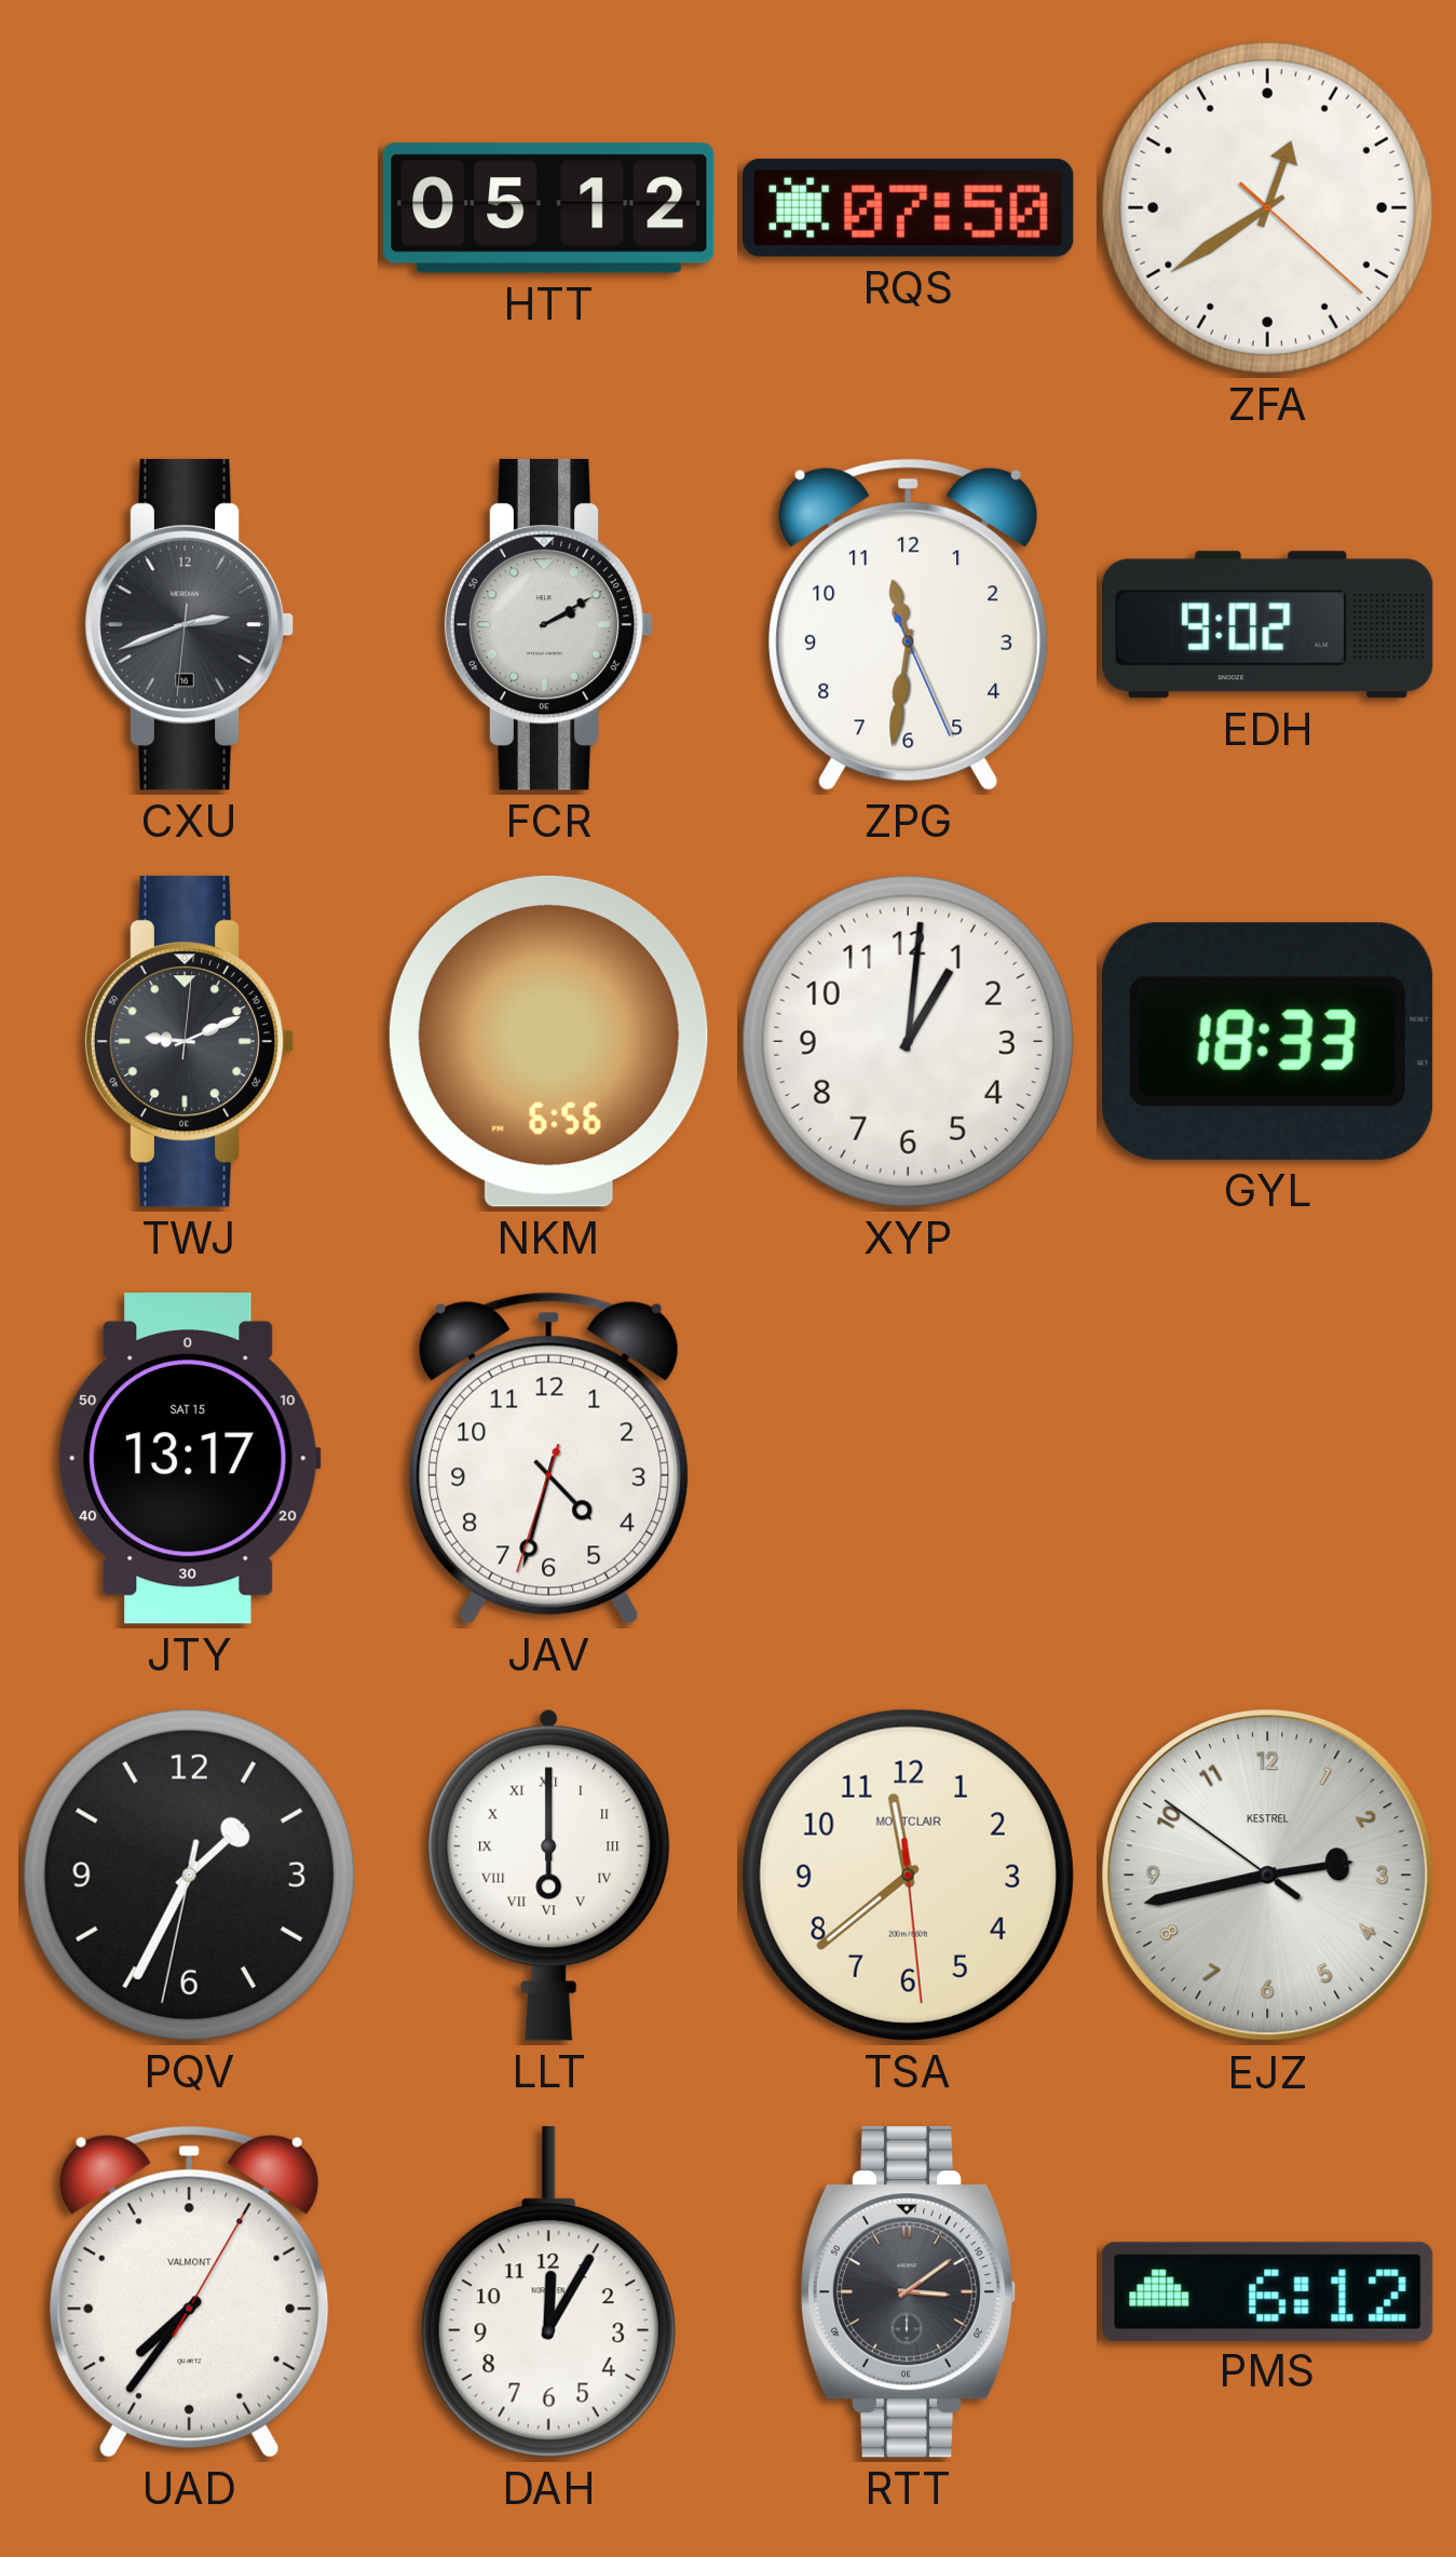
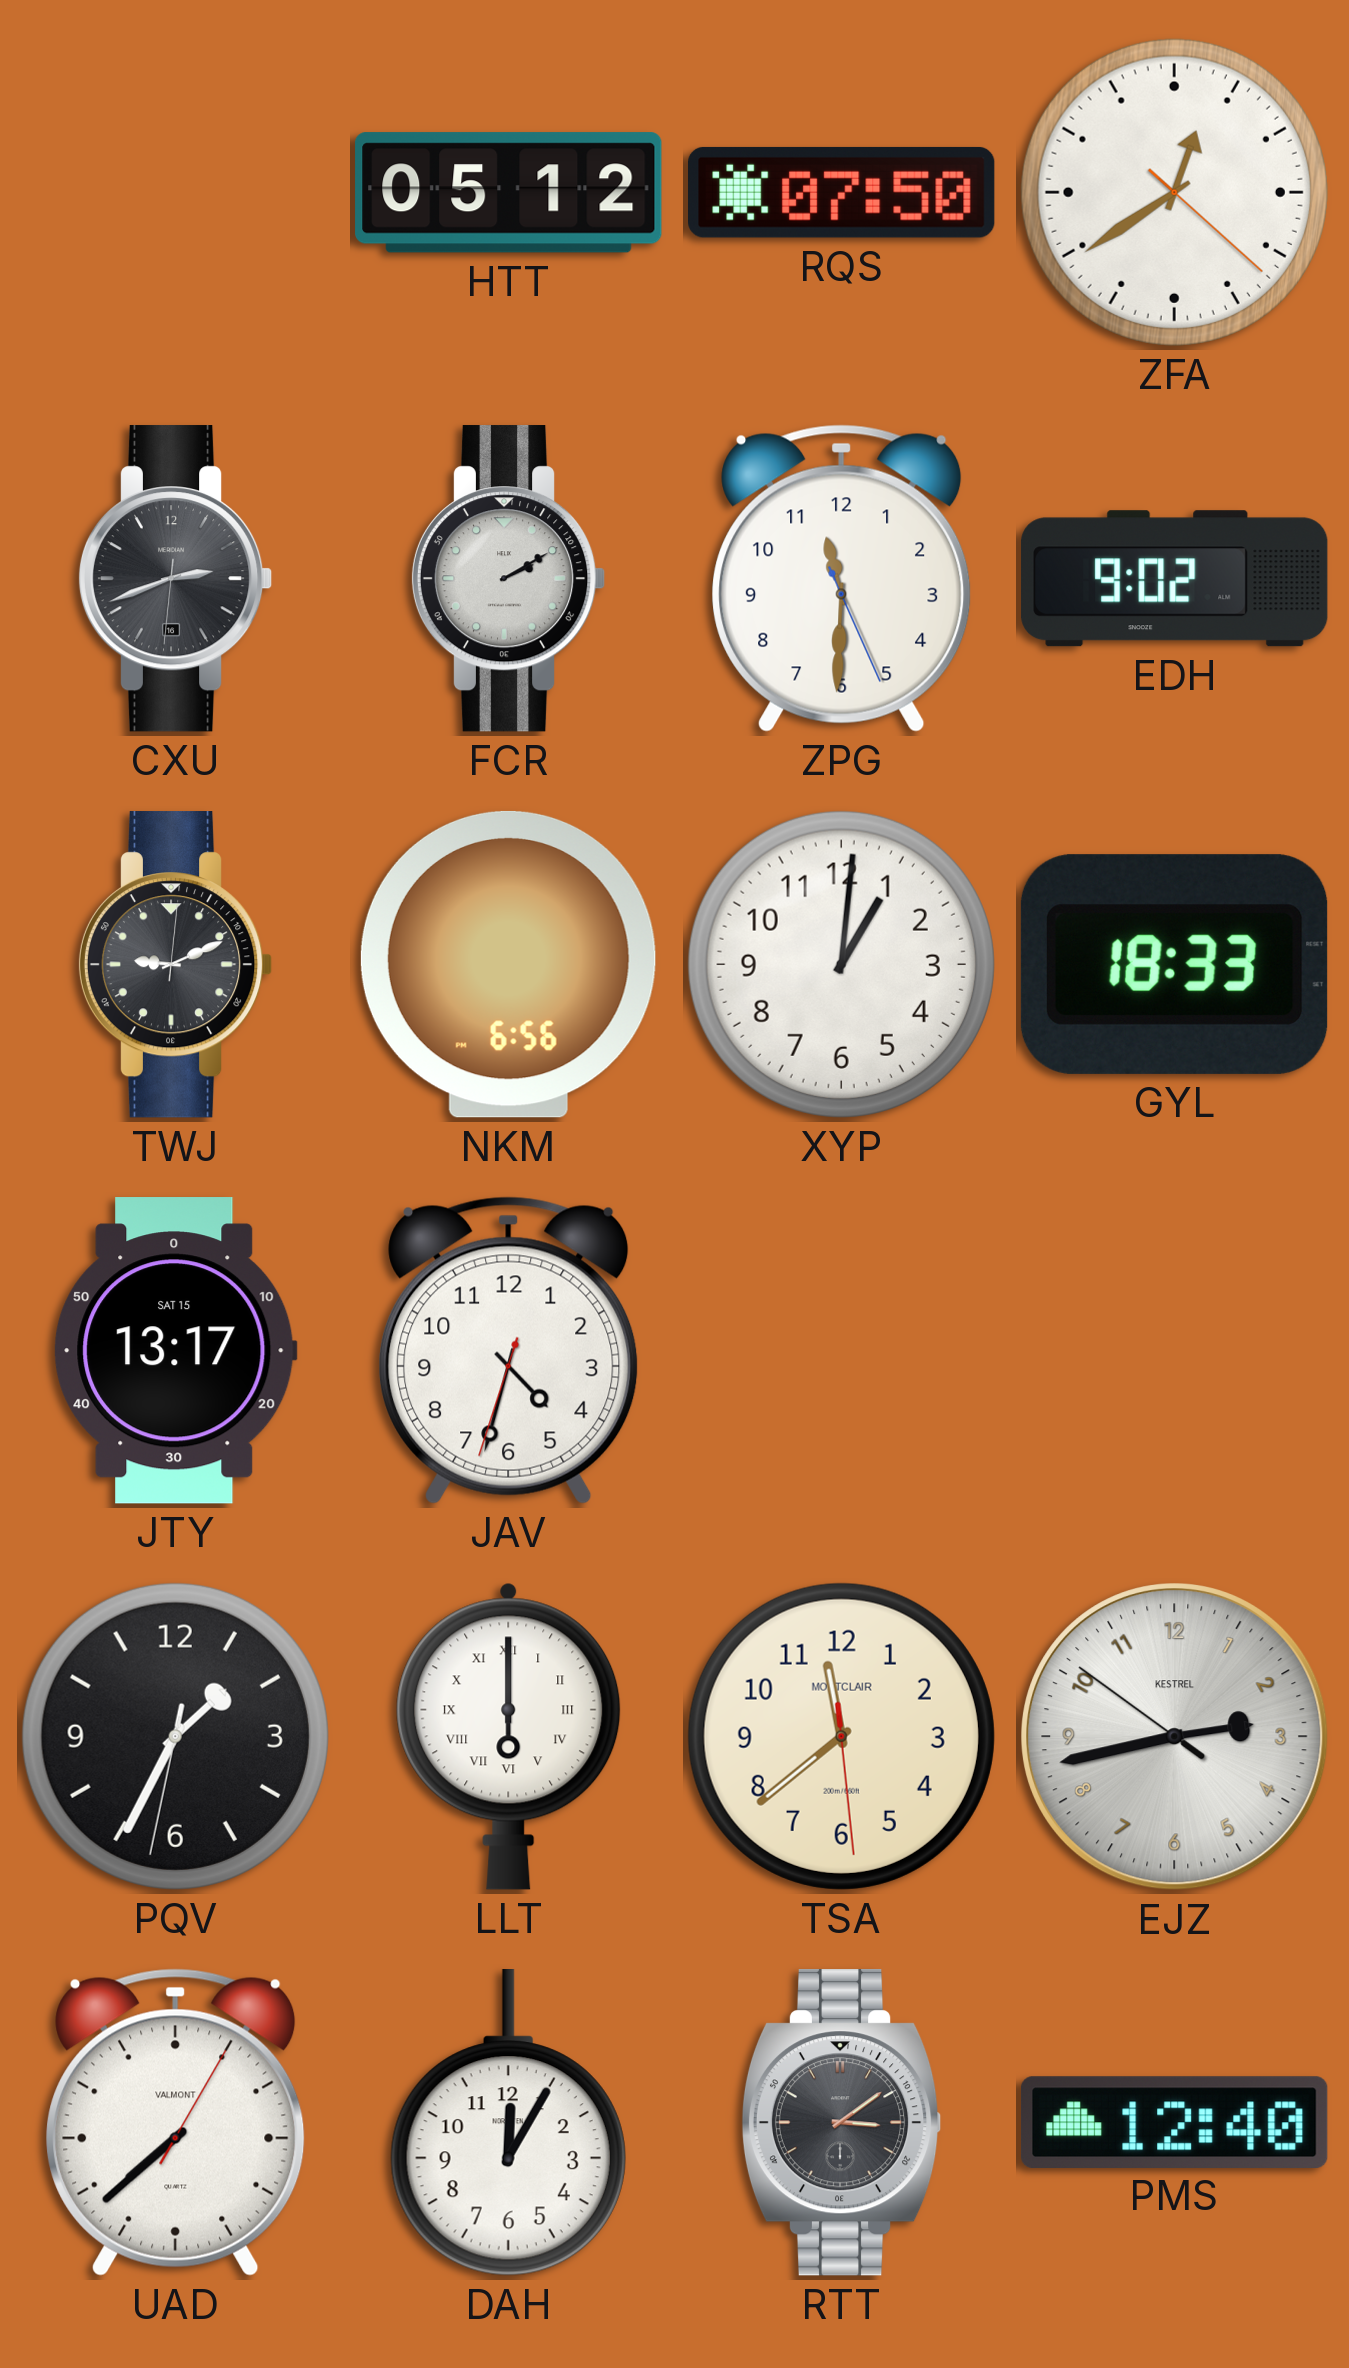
ZPG: 11:31 -> 11:30 (842, 578)
UAD: 7:36 -> 7:38 (176, 2122)
PMS: 6:12 -> 12:40 (1174, 2122)
